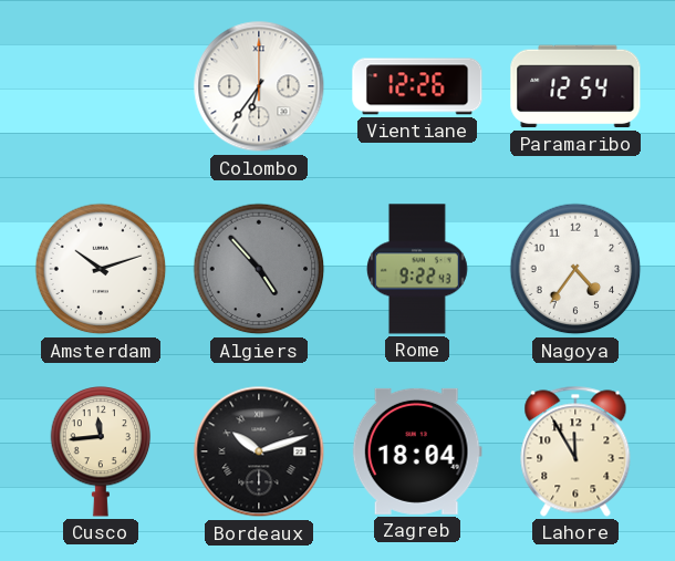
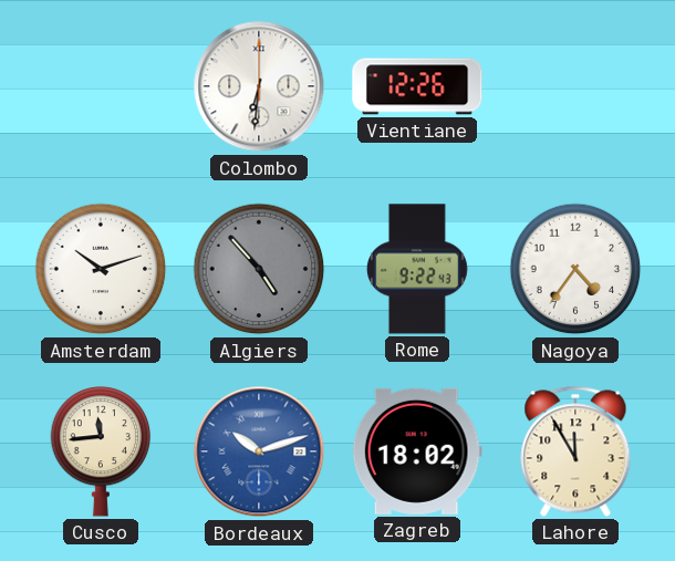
Colombo: 6:36 -> 6:31 (259, 86)
Paramaribo: 12:54 -> none (575, 86)
Bordeaux dial: black -> blue (259, 451)
Zagreb: 18:04 -> 18:02 (417, 451)
